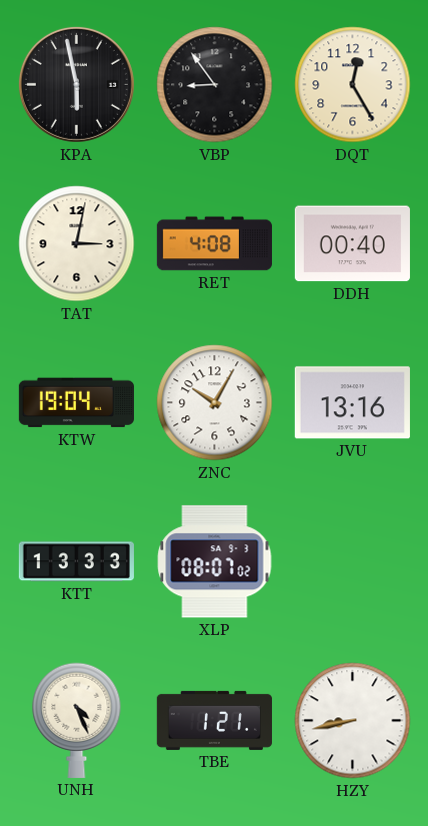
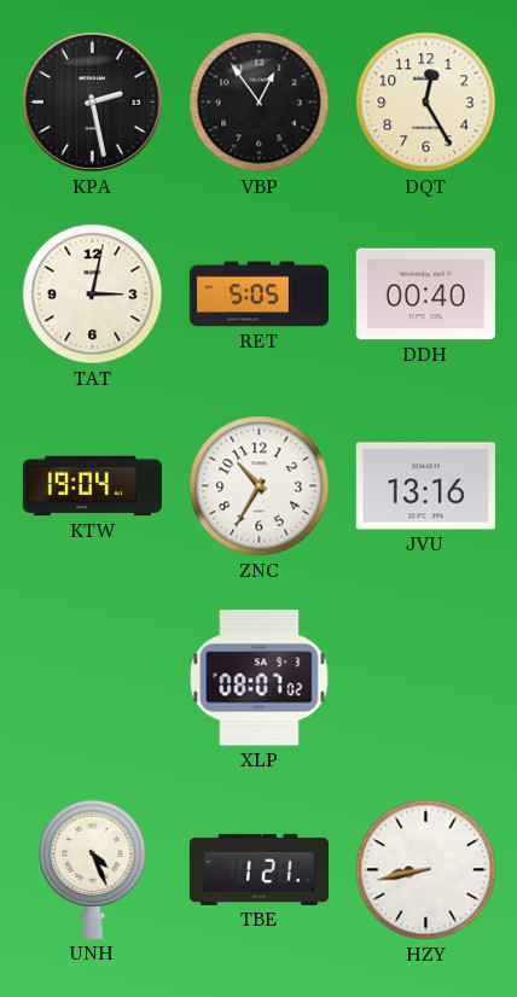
KPA: 5:58 -> 2:28 (92, 101)
VBP: 8:54 -> 12:54 (260, 103)
RET: 4:08 -> 5:05 (258, 295)
ZNC: 10:05 -> 10:35 (260, 486)
KTT: 13:33 -> none (76, 562)
